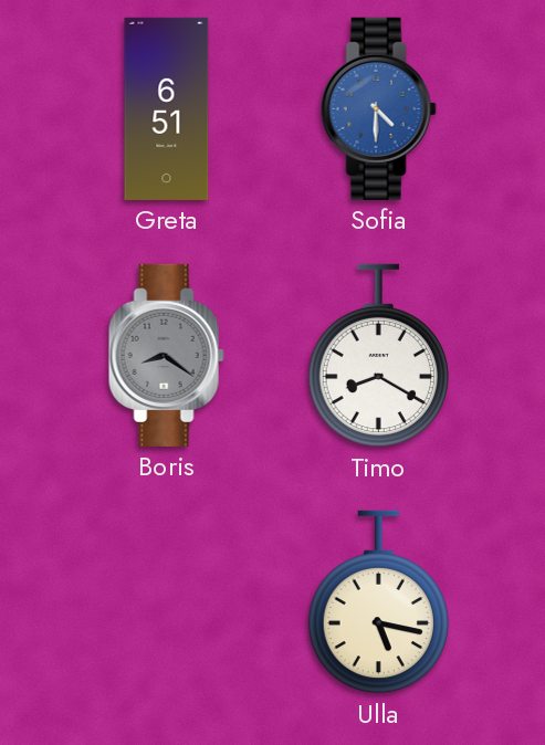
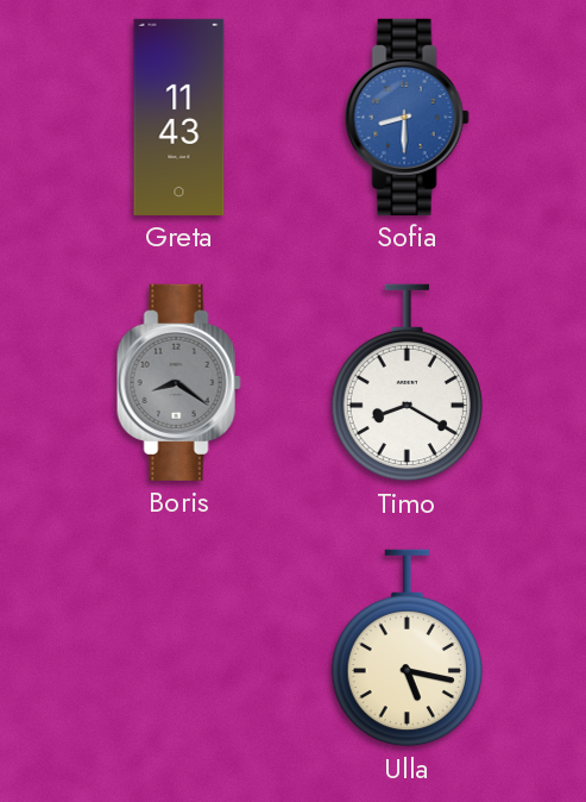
Greta: 6:51 -> 11:43 (179, 117)
Sofia: 4:30 -> 8:30 (407, 117)
